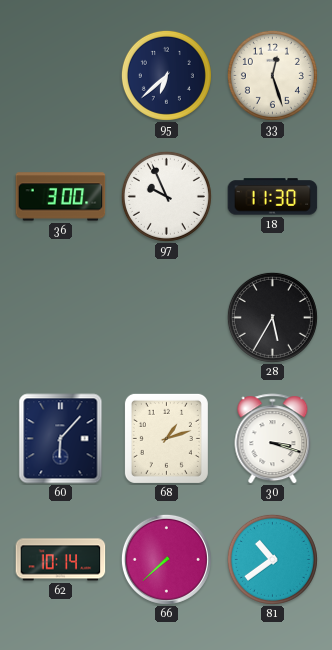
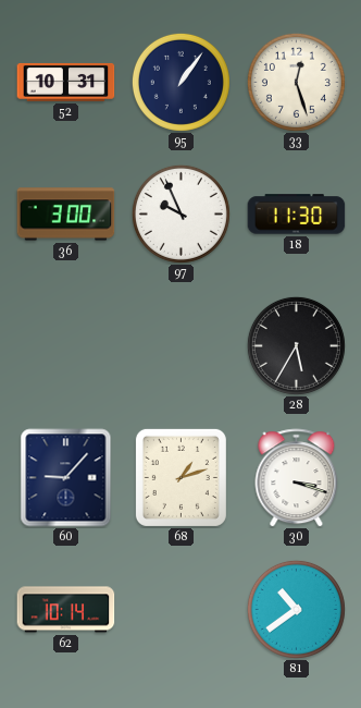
52: none -> 10:31 (66, 83)
95: 6:38 -> 1:06 (180, 82)
60: 6:07 -> 9:07 (66, 478)
66: 7:38 -> none (166, 559)
